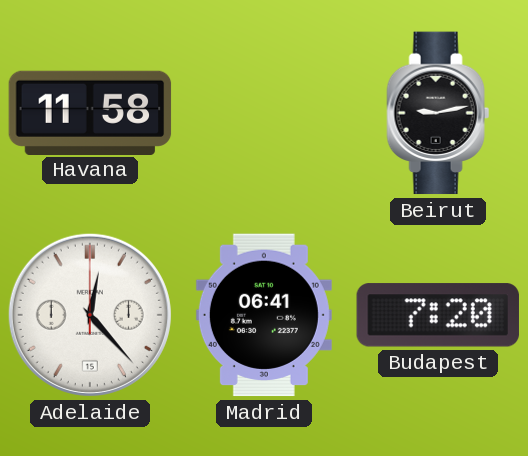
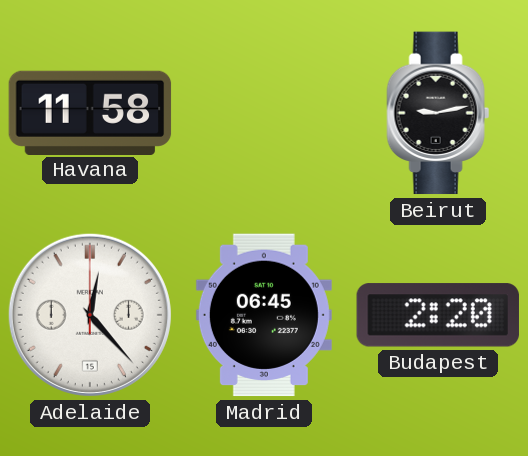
Madrid: 06:41 -> 06:45 (264, 315)
Budapest: 7:20 -> 2:20 (438, 315)
